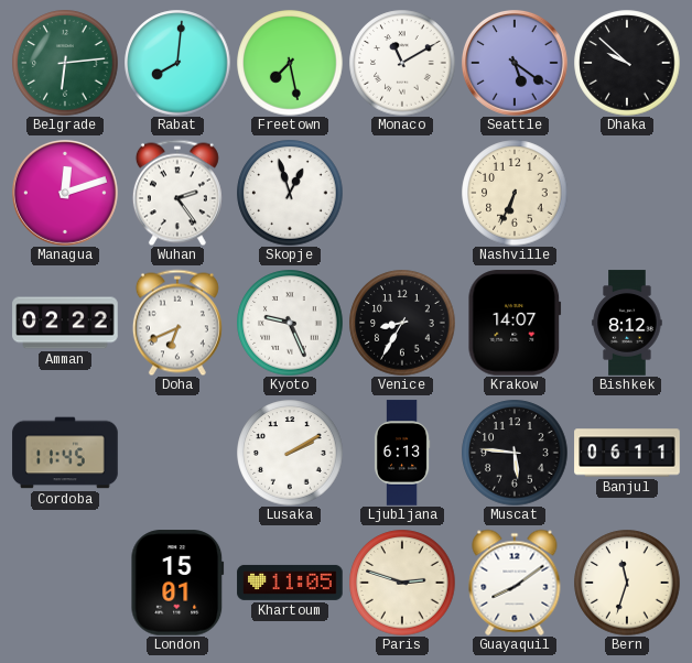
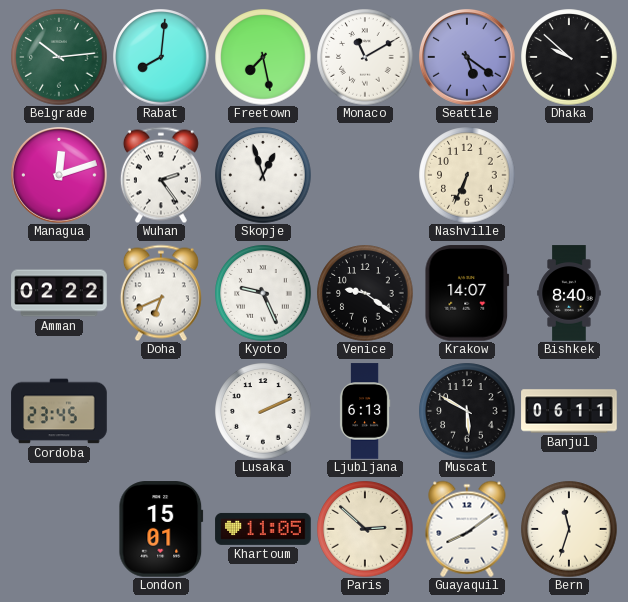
Belgrade: 6:14 -> 10:14 (59, 57)
Venice: 8:35 -> 9:21 (365, 293)
Bishkek: 8:12 -> 8:40 (569, 293)
Cordoba: 11:45 -> 23:45 (59, 411)
Lusaka: 2:10 -> 2:11 (263, 411)
Muscat: 5:46 -> 5:50 (467, 411)
Paris: 2:48 -> 2:52 (365, 529)
